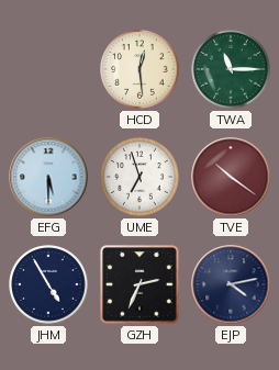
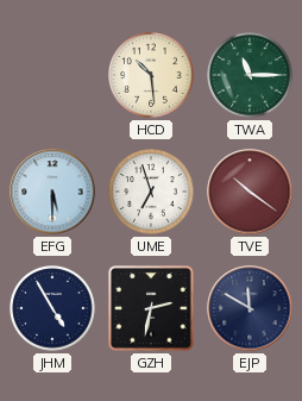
HCD: 12:29 -> 10:29 (151, 75)
GZH: 2:34 -> 2:32 (151, 308)
EJP: 4:13 -> 11:50 (250, 308)
